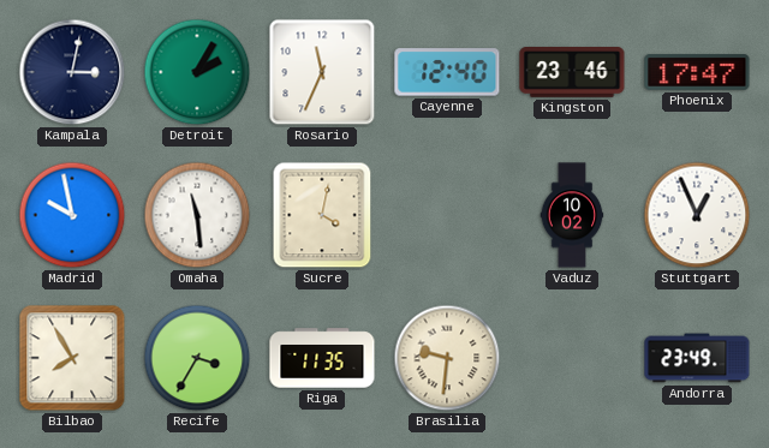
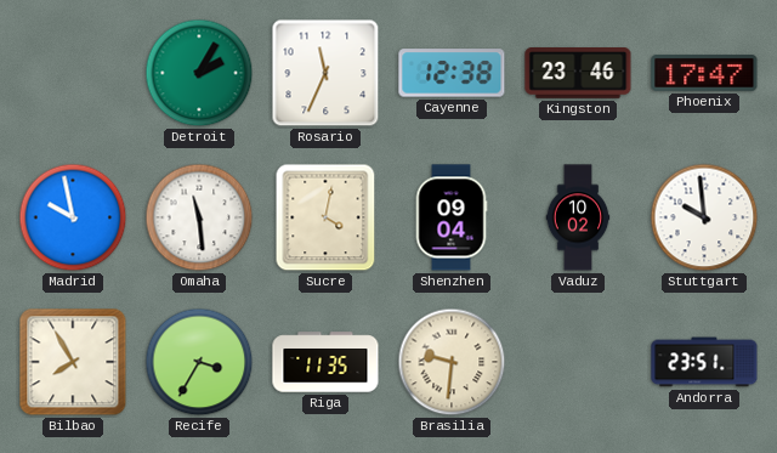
Kampala: 3:02 -> none (72, 72)
Cayenne: 12:40 -> 12:38 (452, 73)
Shenzhen: none -> 09:04 (452, 217)
Stuttgart: 12:56 -> 9:59 (704, 217)
Andorra: 23:49 -> 23:51 (704, 362)
